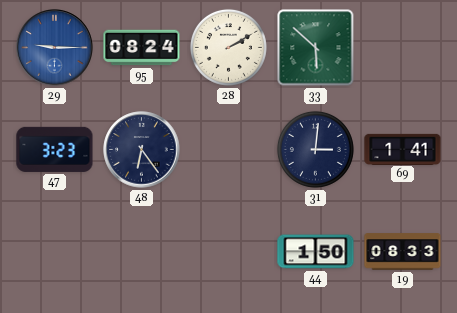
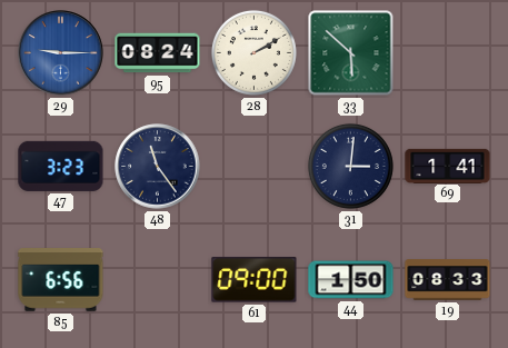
48: 6:24 -> 11:24 (158, 167)
85: none -> 6:56 (61, 280)
61: none -> 09:00 (255, 280)
